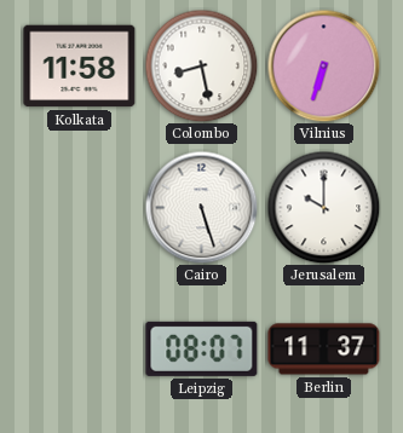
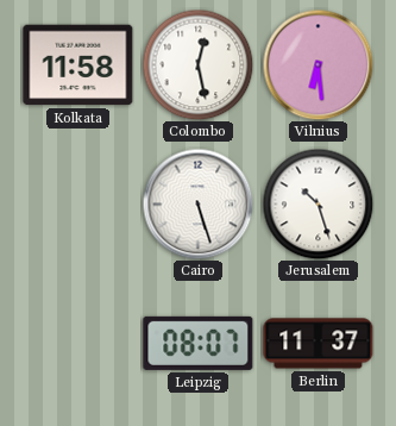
Colombo: 8:28 -> 12:28 (197, 64)
Vilnius: 6:33 -> 6:29 (318, 64)
Jerusalem: 10:00 -> 10:27 (318, 203)
